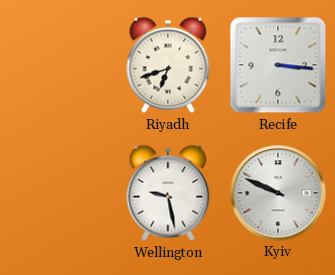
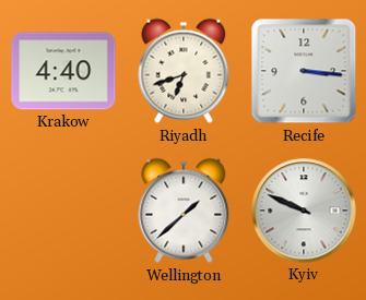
Krakow: none -> 4:40 (63, 71)
Wellington: 9:28 -> 1:38 (184, 211)
